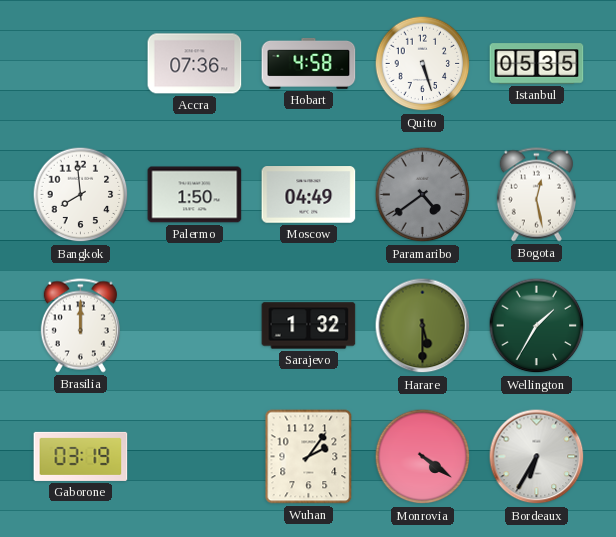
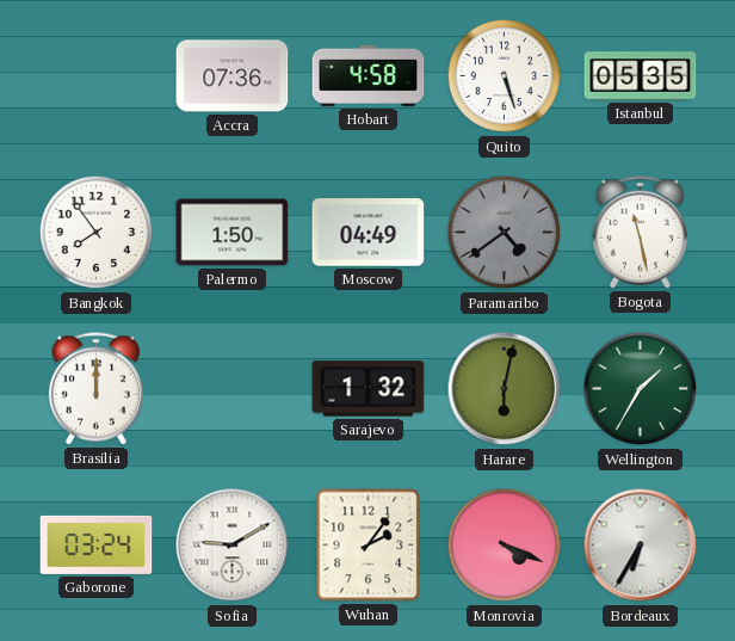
Bangkok: 7:59 -> 7:54 (97, 233)
Bogota: 12:28 -> 11:28 (640, 233)
Harare: 5:30 -> 6:02 (505, 389)
Gaborone: 03:19 -> 03:24 (97, 544)
Sofia: none -> 9:10 (233, 546)
Monrovia: 4:21 -> 4:19 (505, 546)
